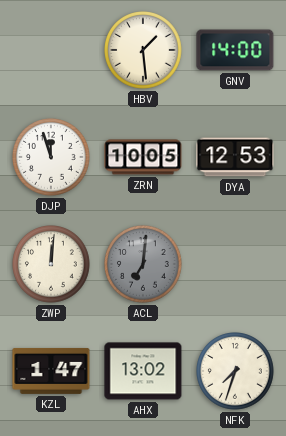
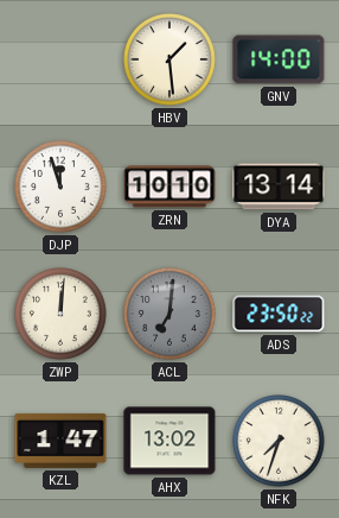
ZRN: 10:05 -> 10:10 (170, 187)
DYA: 12:53 -> 13:14 (279, 187)
ADS: none -> 23:50 (279, 314)
